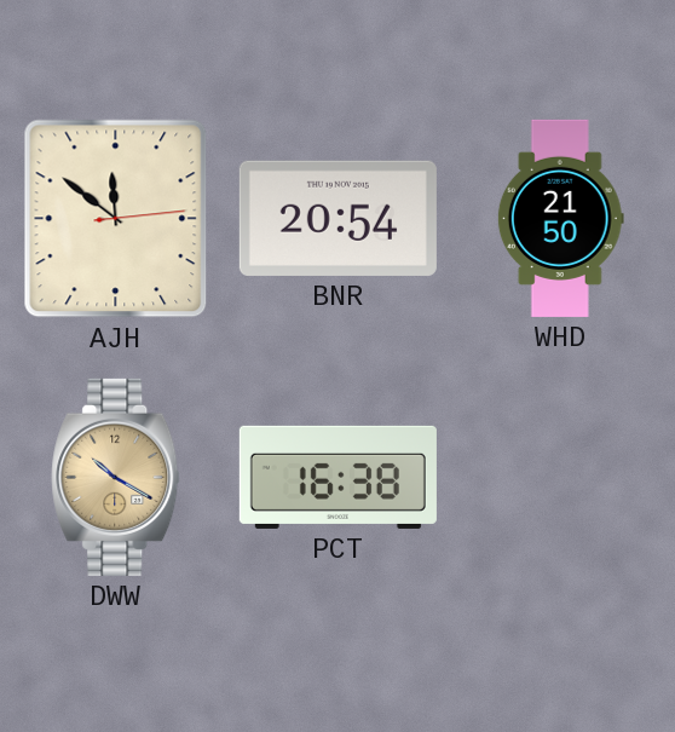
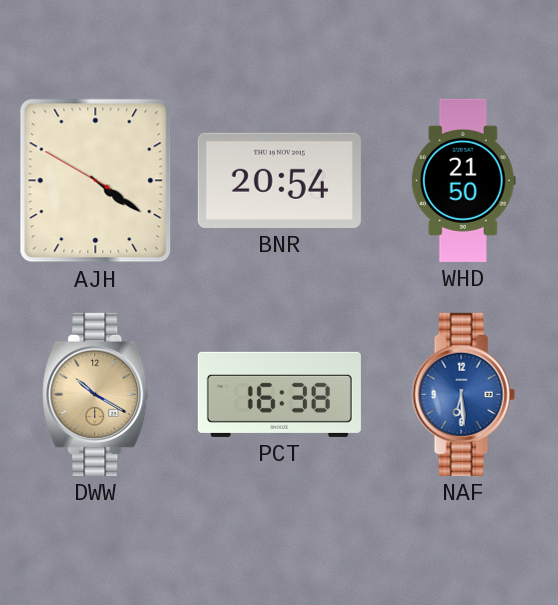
AJH: 11:51 -> 4:20 (96, 181)
NAF: none -> 6:29 (463, 394)
